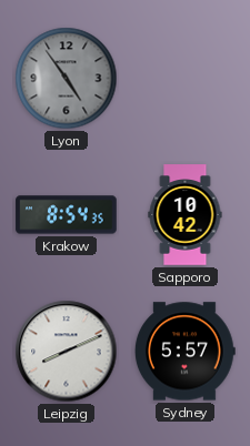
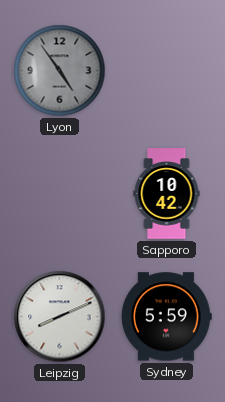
Krakow: 8:54 -> none (67, 215)
Sydney: 5:57 -> 5:59 (167, 317)
